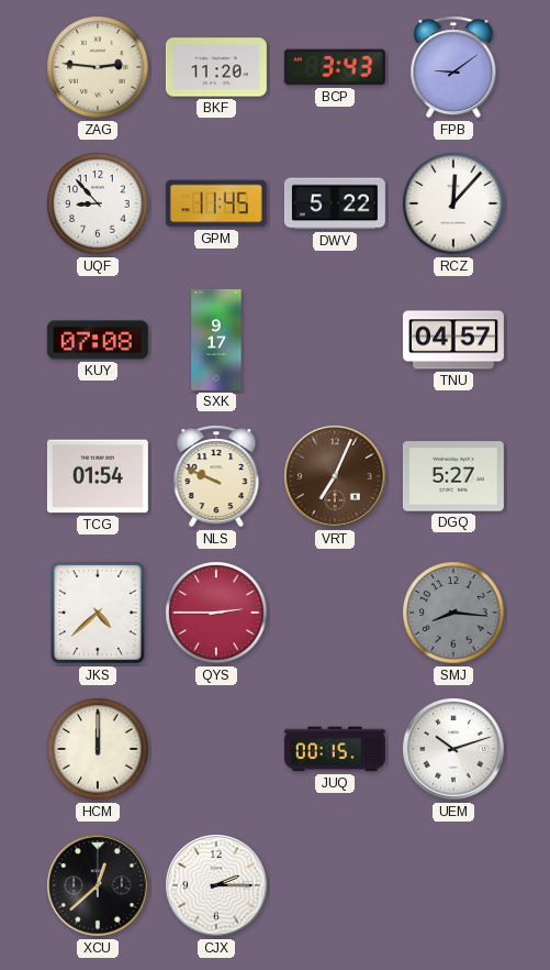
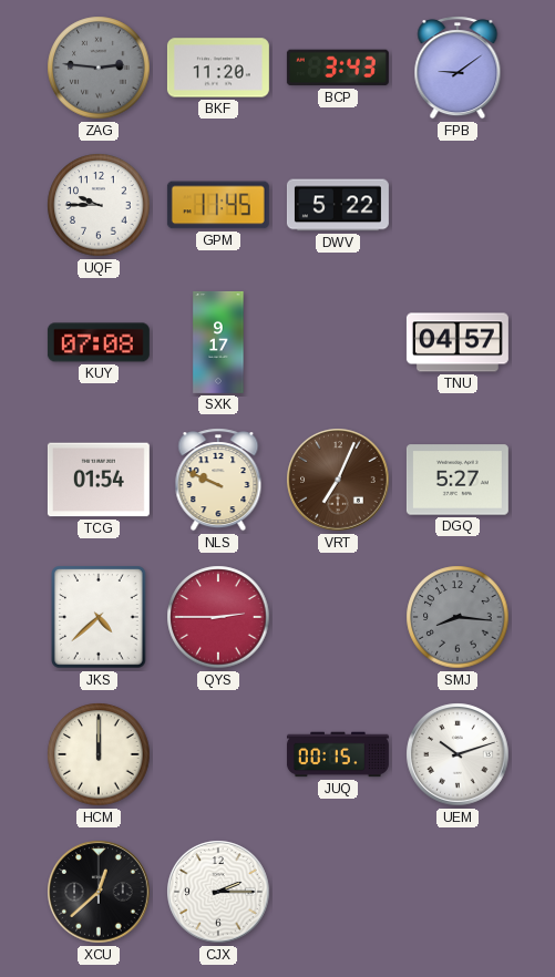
ZAG dial: cream -> grey (99, 68)
UQF: 8:53 -> 9:45 (99, 205)
RCZ: 12:07 -> none (453, 203)
